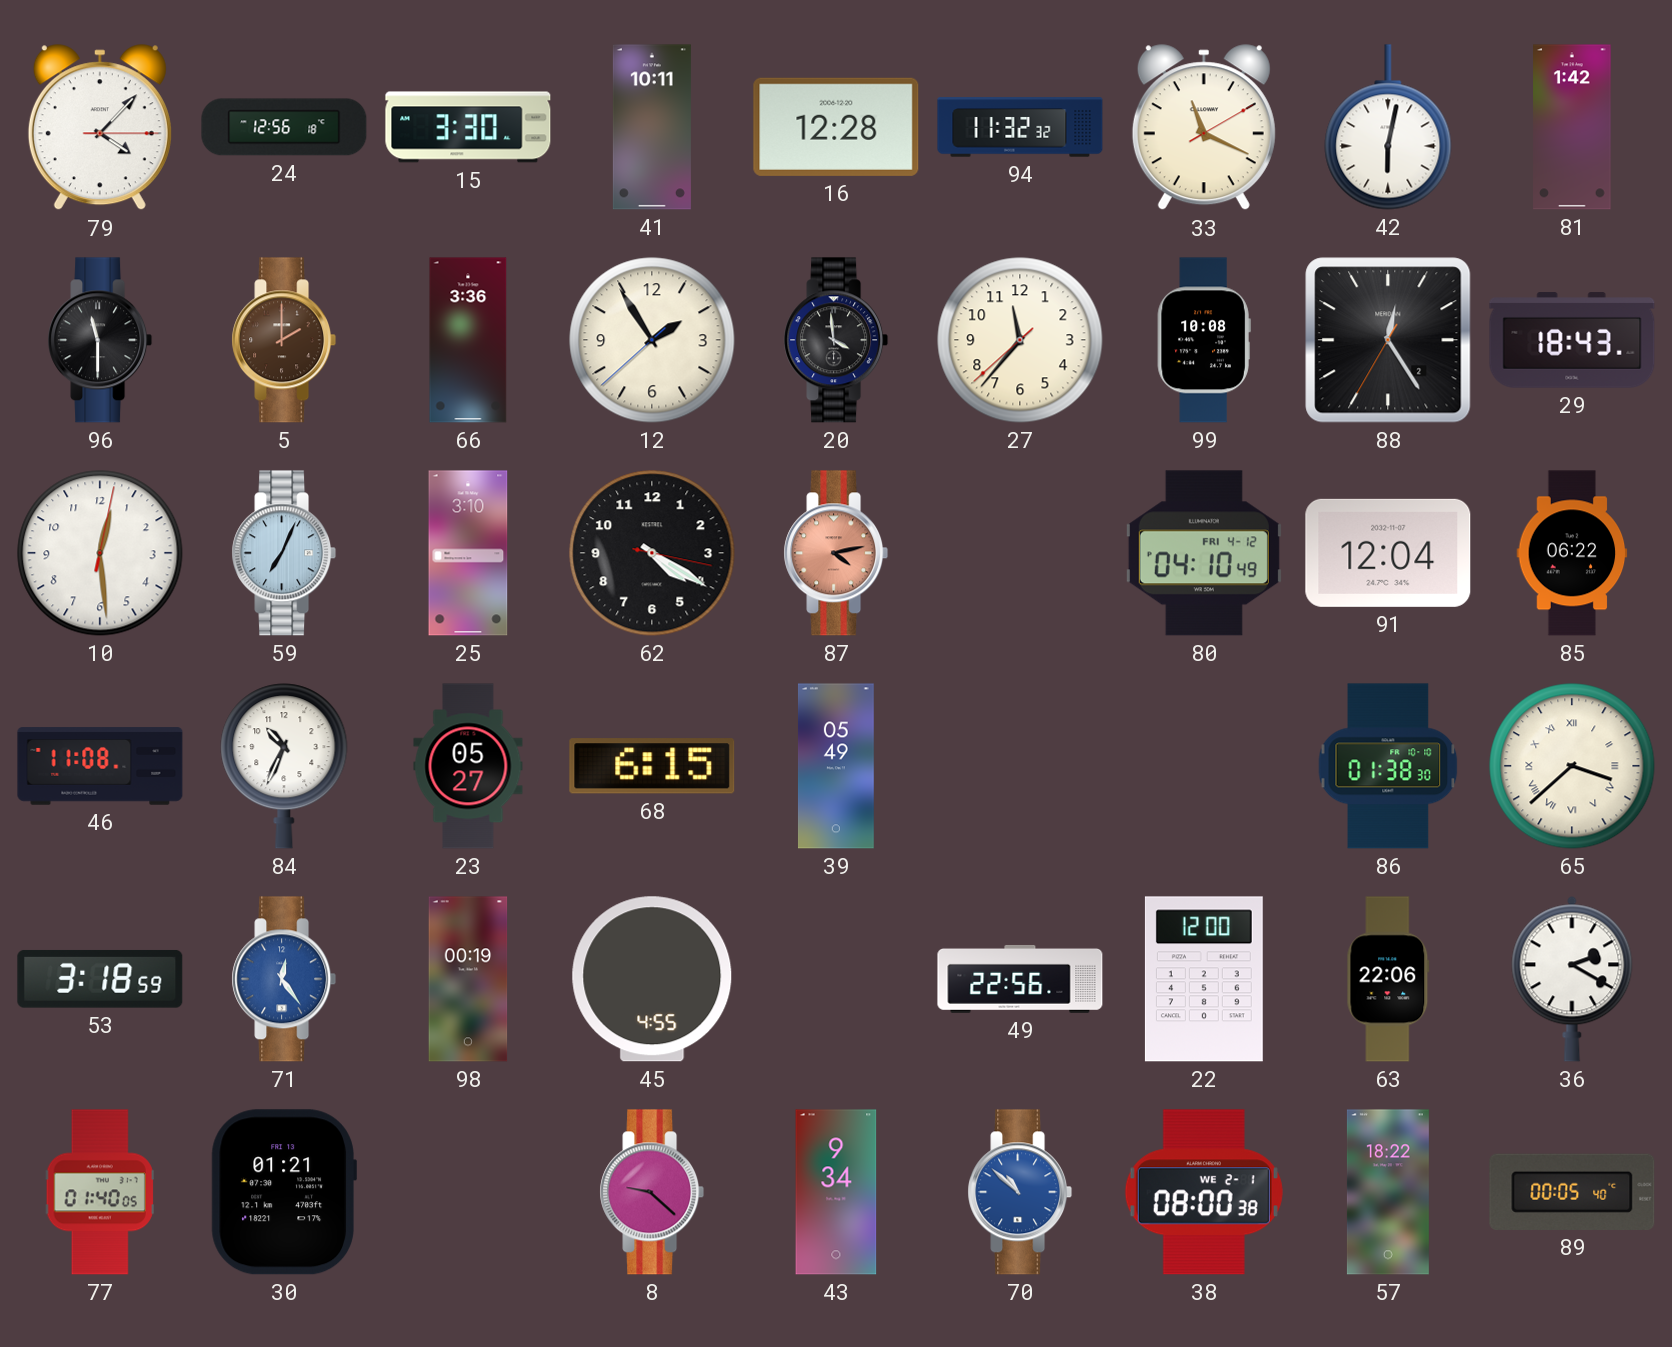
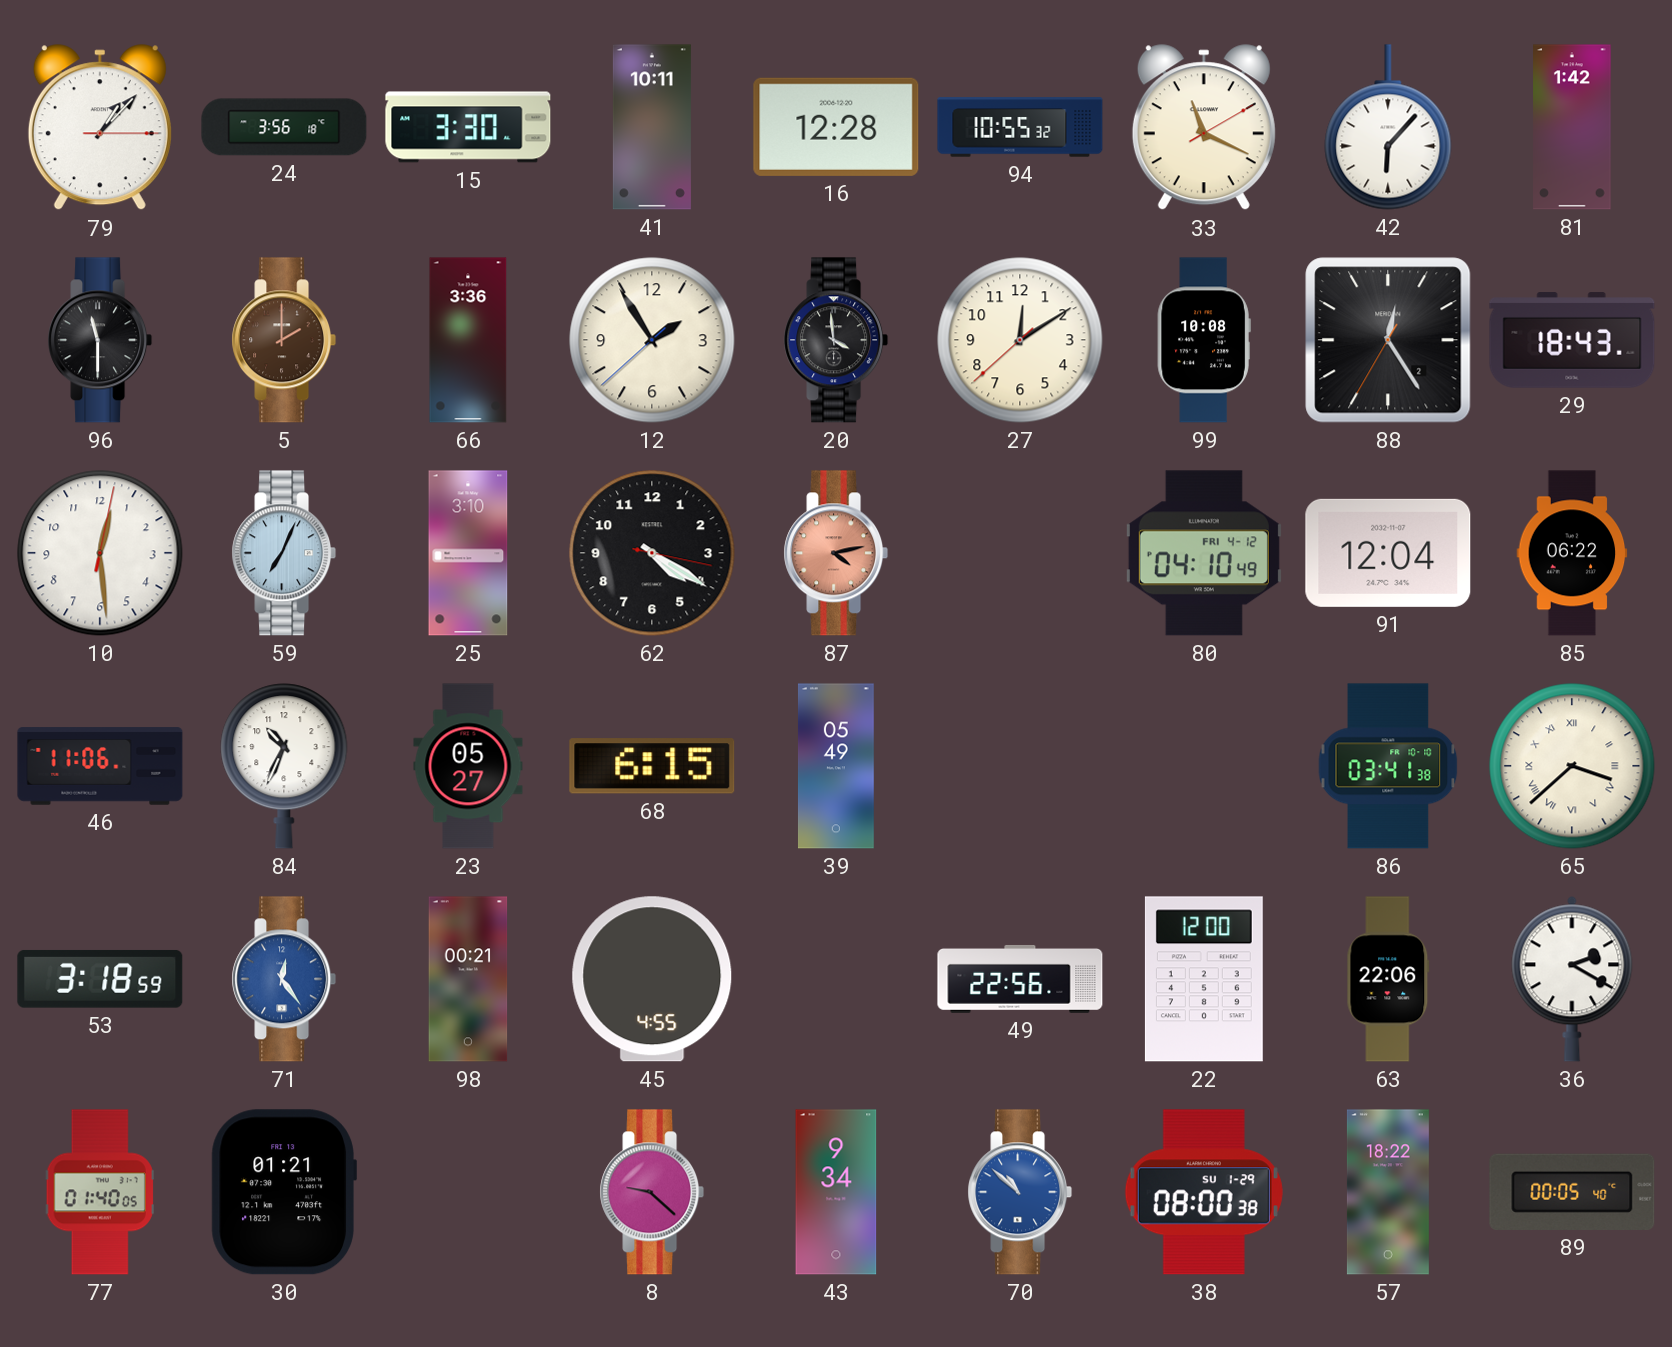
79: 4:07 -> 1:07 (100, 128)
24: 12:56 -> 3:56 (284, 127)
94: 11:32 -> 10:55 (1020, 127)
42: 6:02 -> 6:07 (1388, 127)
27: 11:36 -> 12:09 (1020, 340)
46: 11:08 -> 11:06 (100, 766)
86: 01:38 -> 03:41 (1388, 766)
98: 00:19 -> 00:21 (468, 979)
38 date: WE 2-1 -> SU 1-29 (1204, 1192)
